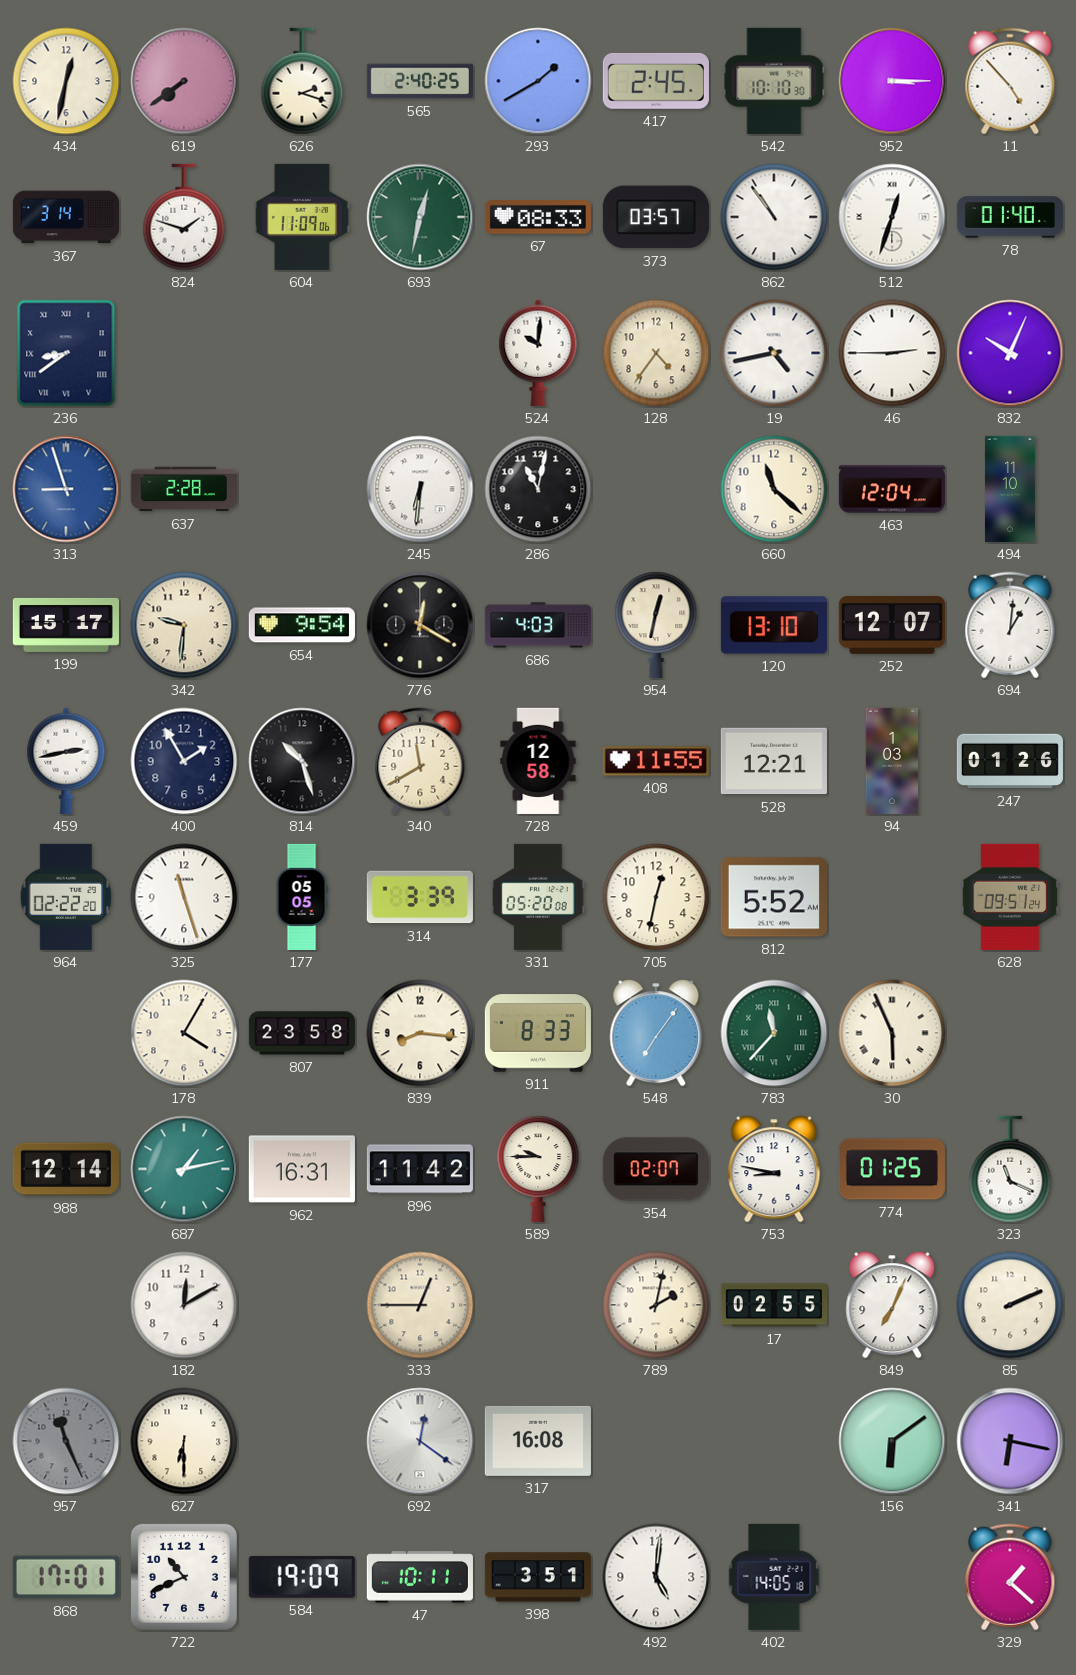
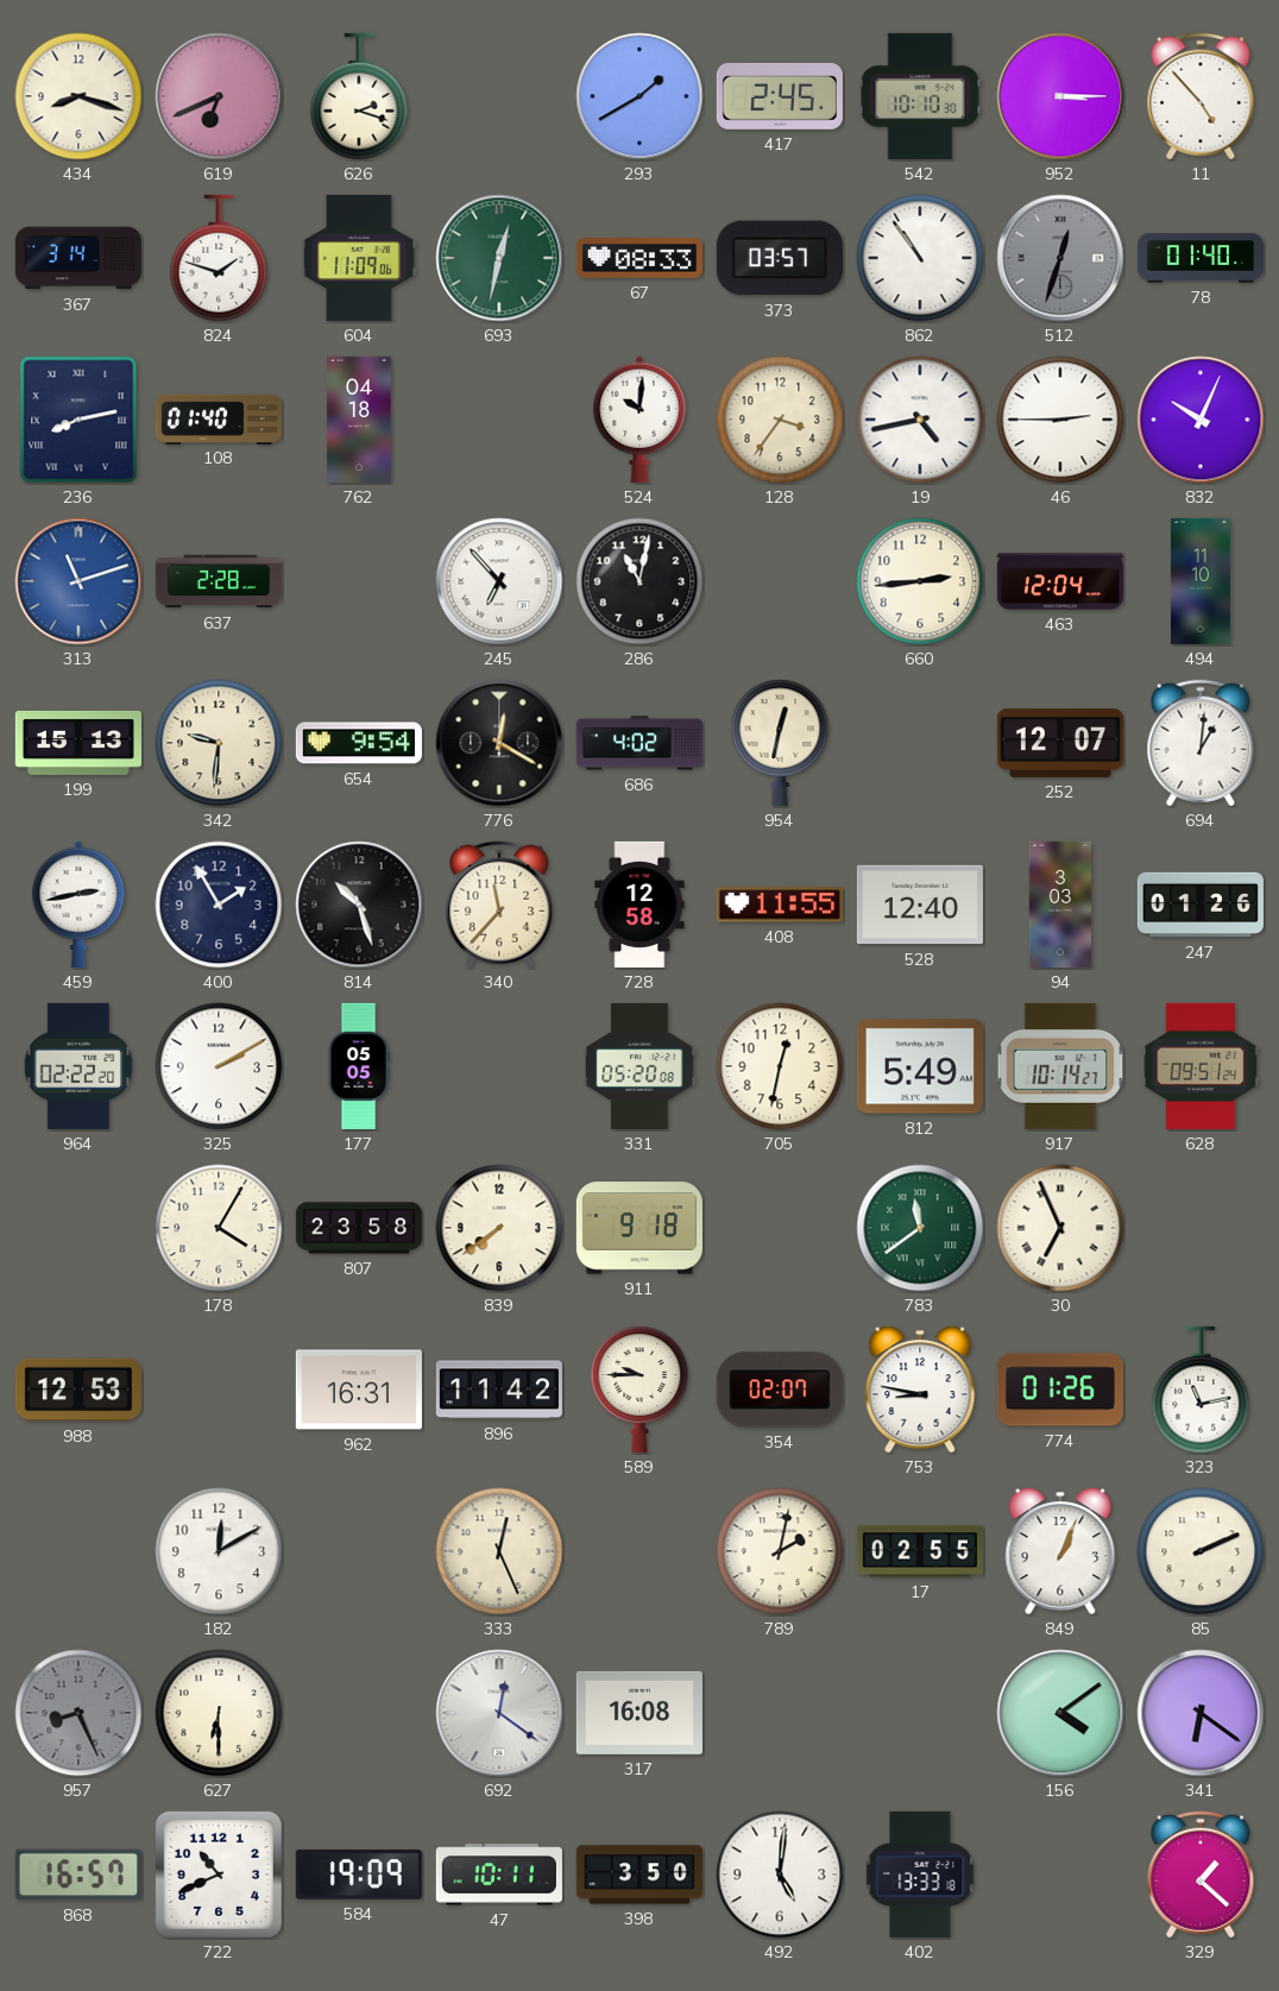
434: 12:32 -> 8:18 (78, 96)
619: 7:39 -> 6:41 (219, 96)
565: 2:40 -> none (420, 81)
512 dial: white -> grey (1060, 258)
236: 8:39 -> 8:13 (78, 420)
108: none -> 01:40 (219, 418)
762: none -> 04:18 (359, 420)
128: 4:36 -> 3:36 (780, 420)
313: 8:57 -> 11:12 (78, 581)
245: 6:31 -> 6:53 (499, 581)
660: 11:22 -> 2:44 (920, 581)
199: 15:17 -> 15:13 (78, 743)
686: 4:03 -> 4:02 (639, 743)
120: 13:10 -> none (774, 625)
340: 11:40 -> 11:37 (499, 905)
528: 12:21 -> 12:40 (920, 905)
94: 1:03 -> 3:03 (1060, 905)
325: 11:27 -> 2:10 (219, 1066)
314: 3:39 -> none (420, 897)
812: 5:52 -> 5:49 (920, 1066)
917: none -> 10:14 (1060, 1066)
839: 8:16 -> 7:39 (499, 1228)
911: 8:33 -> 9:18 (639, 1228)
548: 7:06 -> none (656, 1033)
783: 11:37 -> 11:39 (920, 1228)
30: 5:56 -> 6:56 (1060, 1228)
988: 12:14 -> 12:53 (78, 1390)
687: 1:13 -> none (184, 1169)
774: 01:25 -> 01:26 (1060, 1390)
323: 11:19 -> 11:13 (1201, 1390)
333: 12:45 -> 12:26 (499, 1551)
849: 7:04 -> 1:04 (1060, 1551)
957: 11:26 -> 8:26 (78, 1713)
156: 6:09 -> 4:09 (1060, 1713)
341: 6:17 -> 6:21 (1201, 1713)
868: 17:01 -> 16:57 (78, 1875)
398: 3:51 -> 3:50 (639, 1875)
402: 14:05 -> 13:33 (920, 1875)
